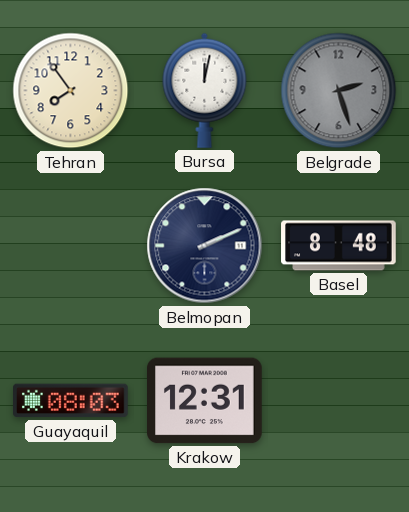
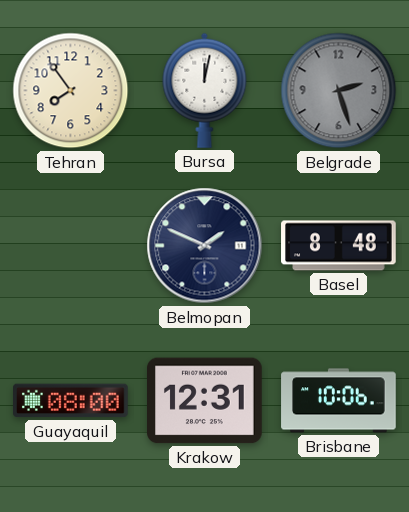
Belmopan: 2:11 -> 1:49 (205, 246)
Guayaquil: 08:03 -> 08:00 (71, 401)
Brisbane: none -> 10:06 (339, 401)
